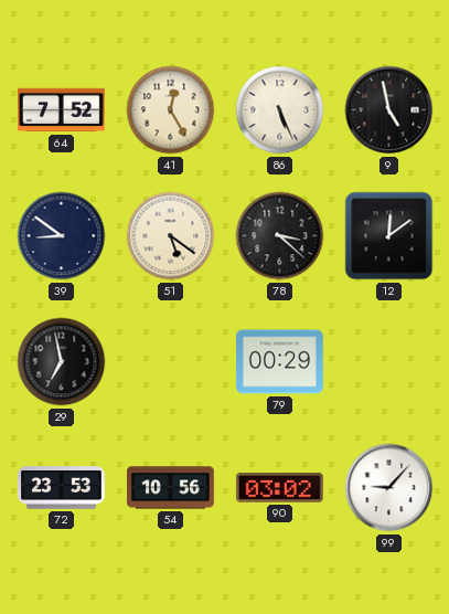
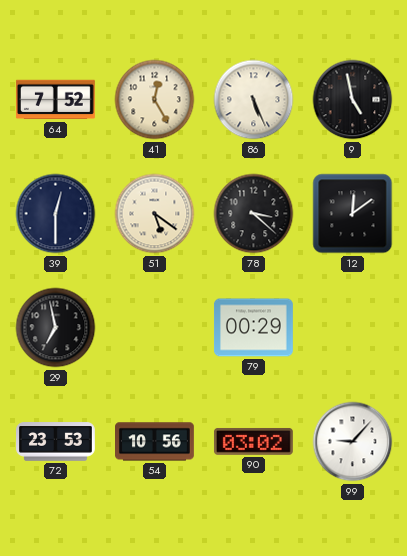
39: 8:51 -> 12:30 (56, 214)
